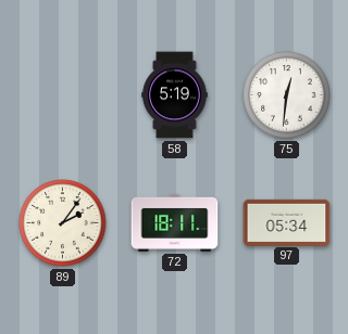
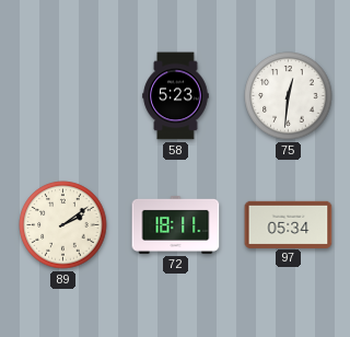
58: 5:19 -> 5:23 (176, 96)
89: 2:06 -> 2:09 (63, 225)
